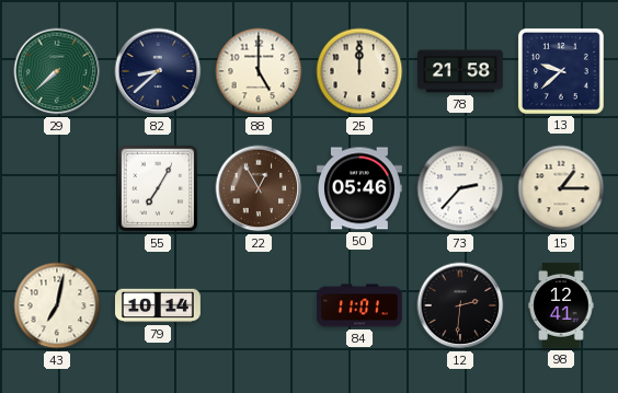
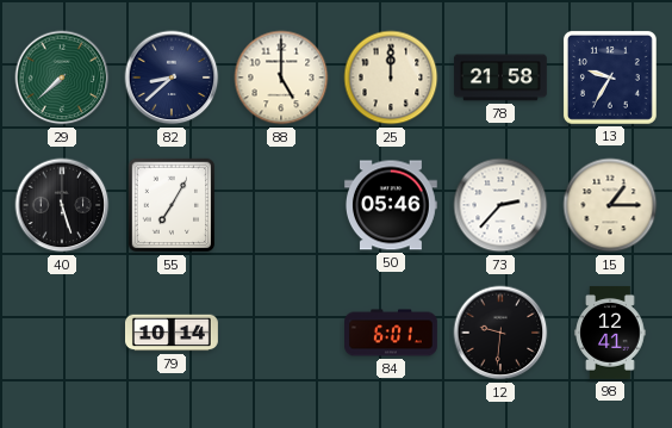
13: 9:38 -> 9:35 (610, 77)
40: none -> 5:27 (62, 205)
22: 12:55 -> none (259, 188)
43: 7:02 -> none (57, 305)
84: 11:01 -> 6:01 (392, 333)
12: 2:31 -> 9:31 (500, 333)
